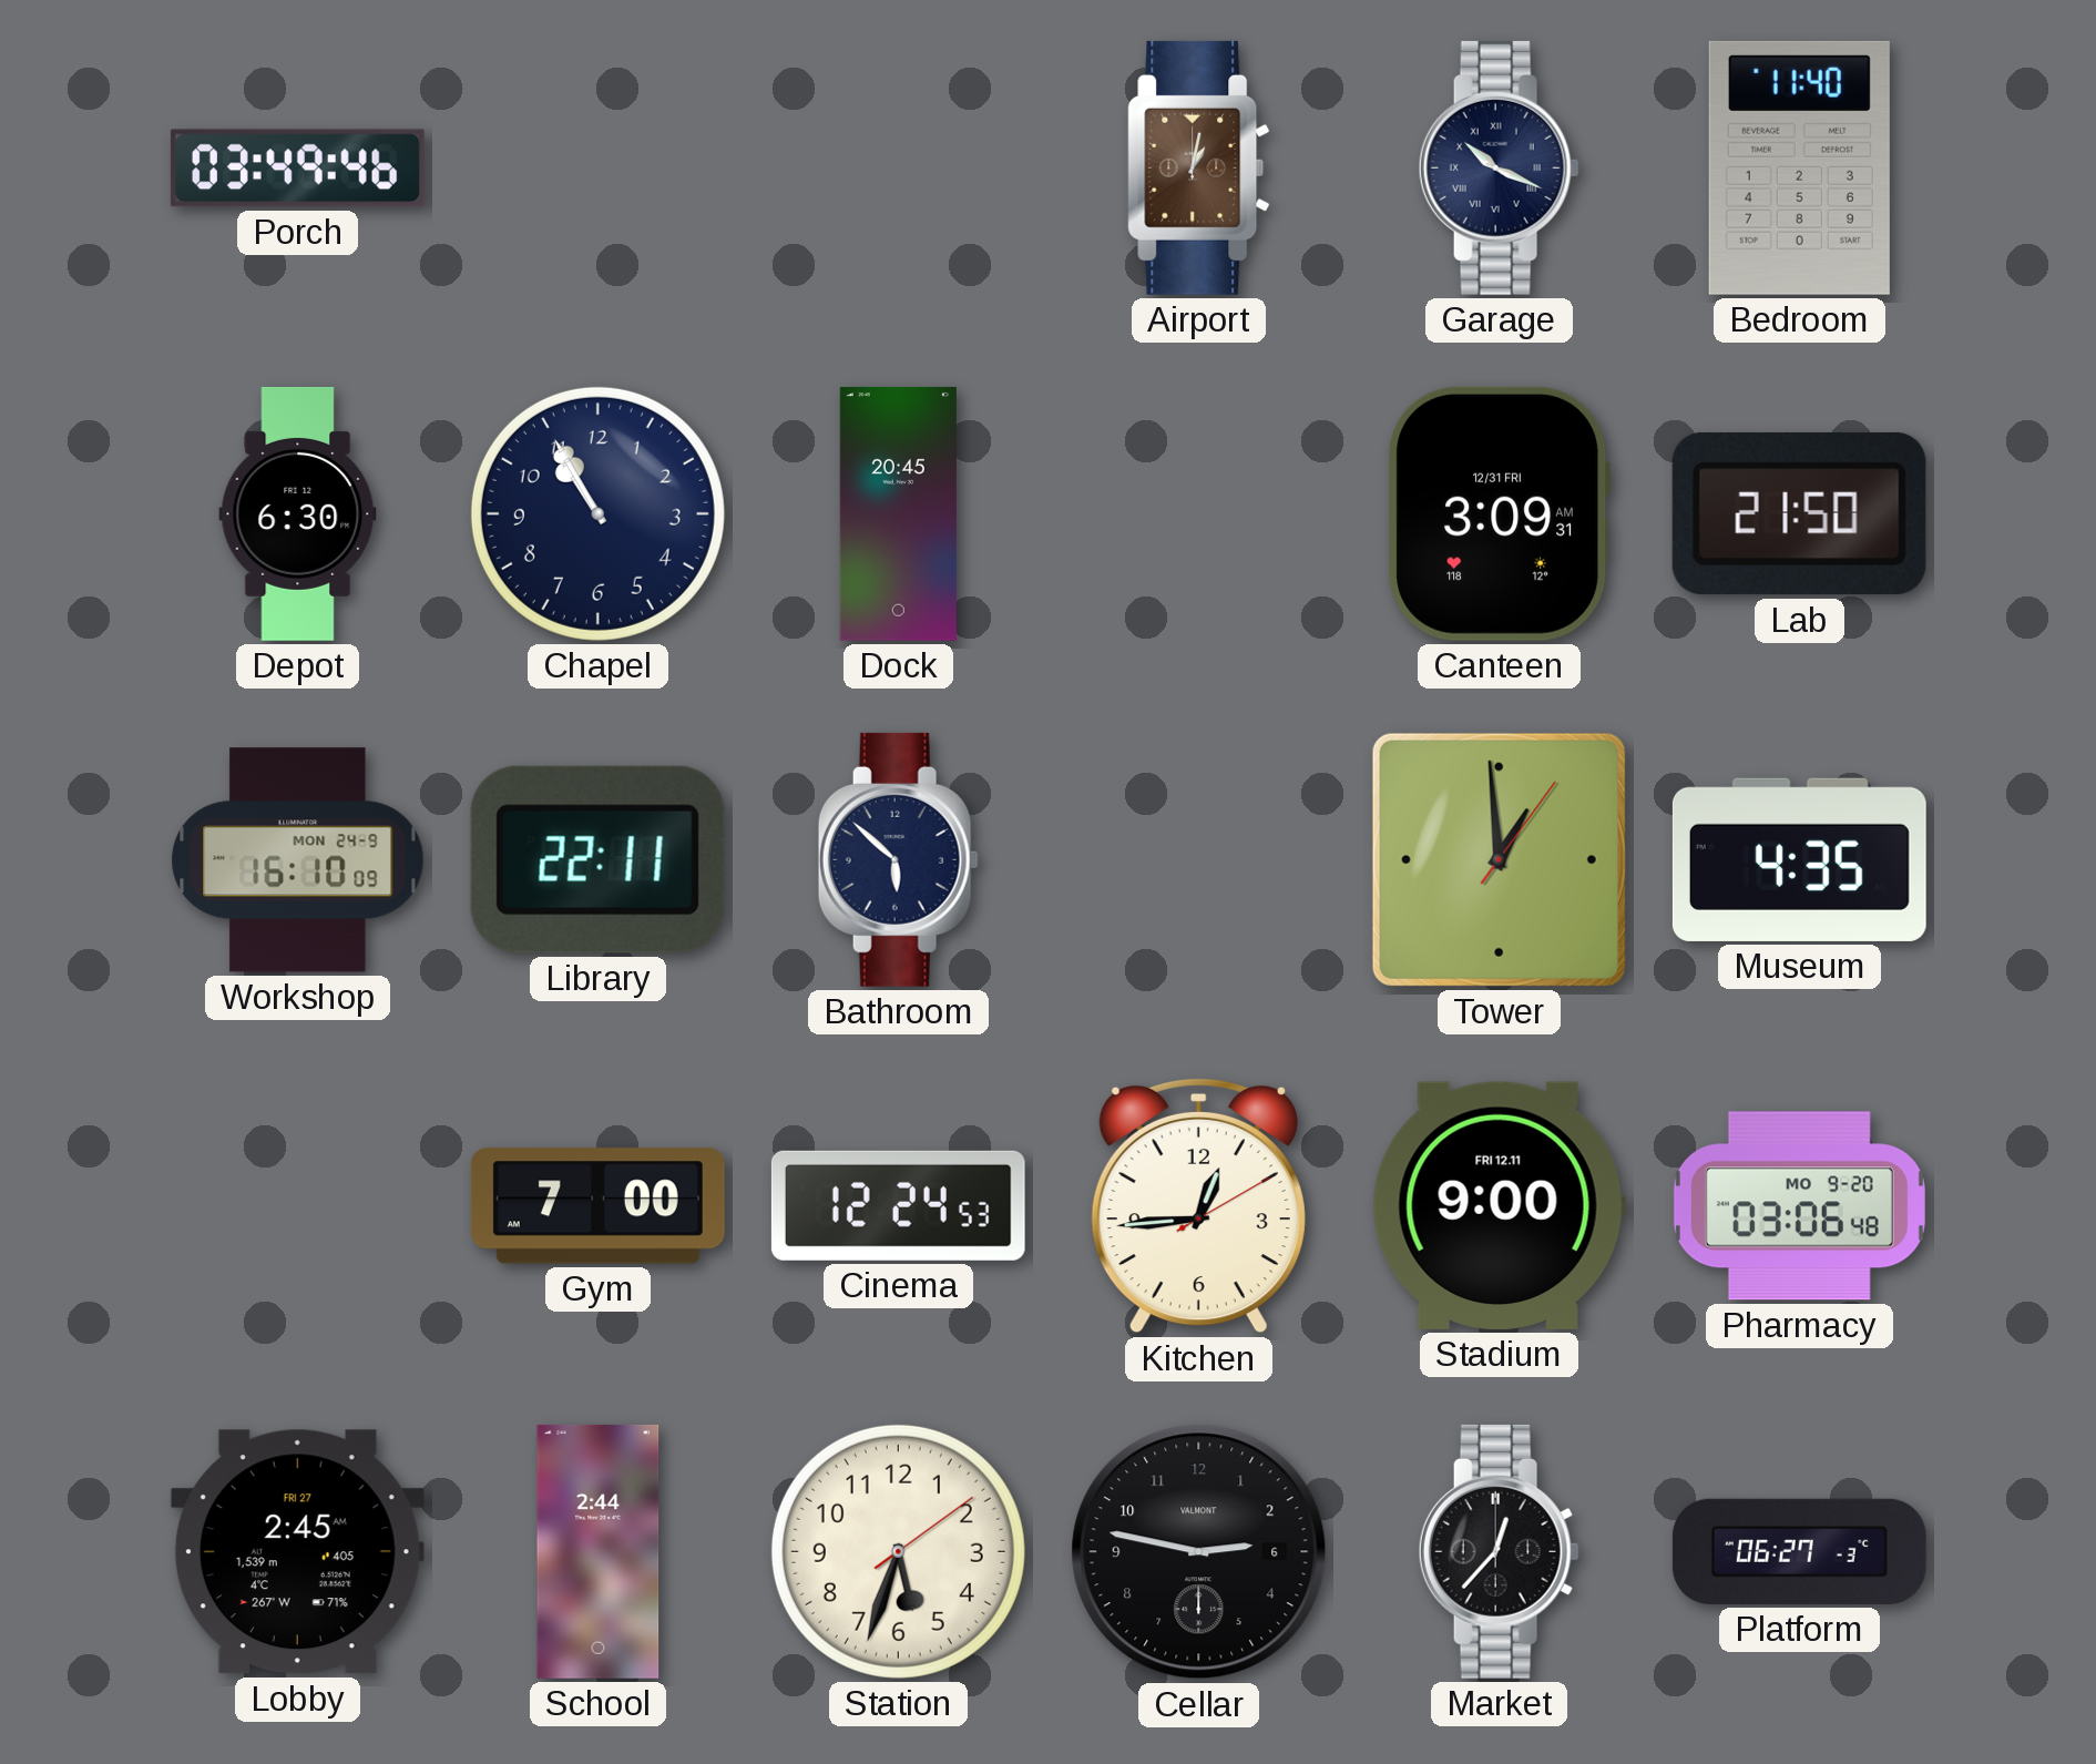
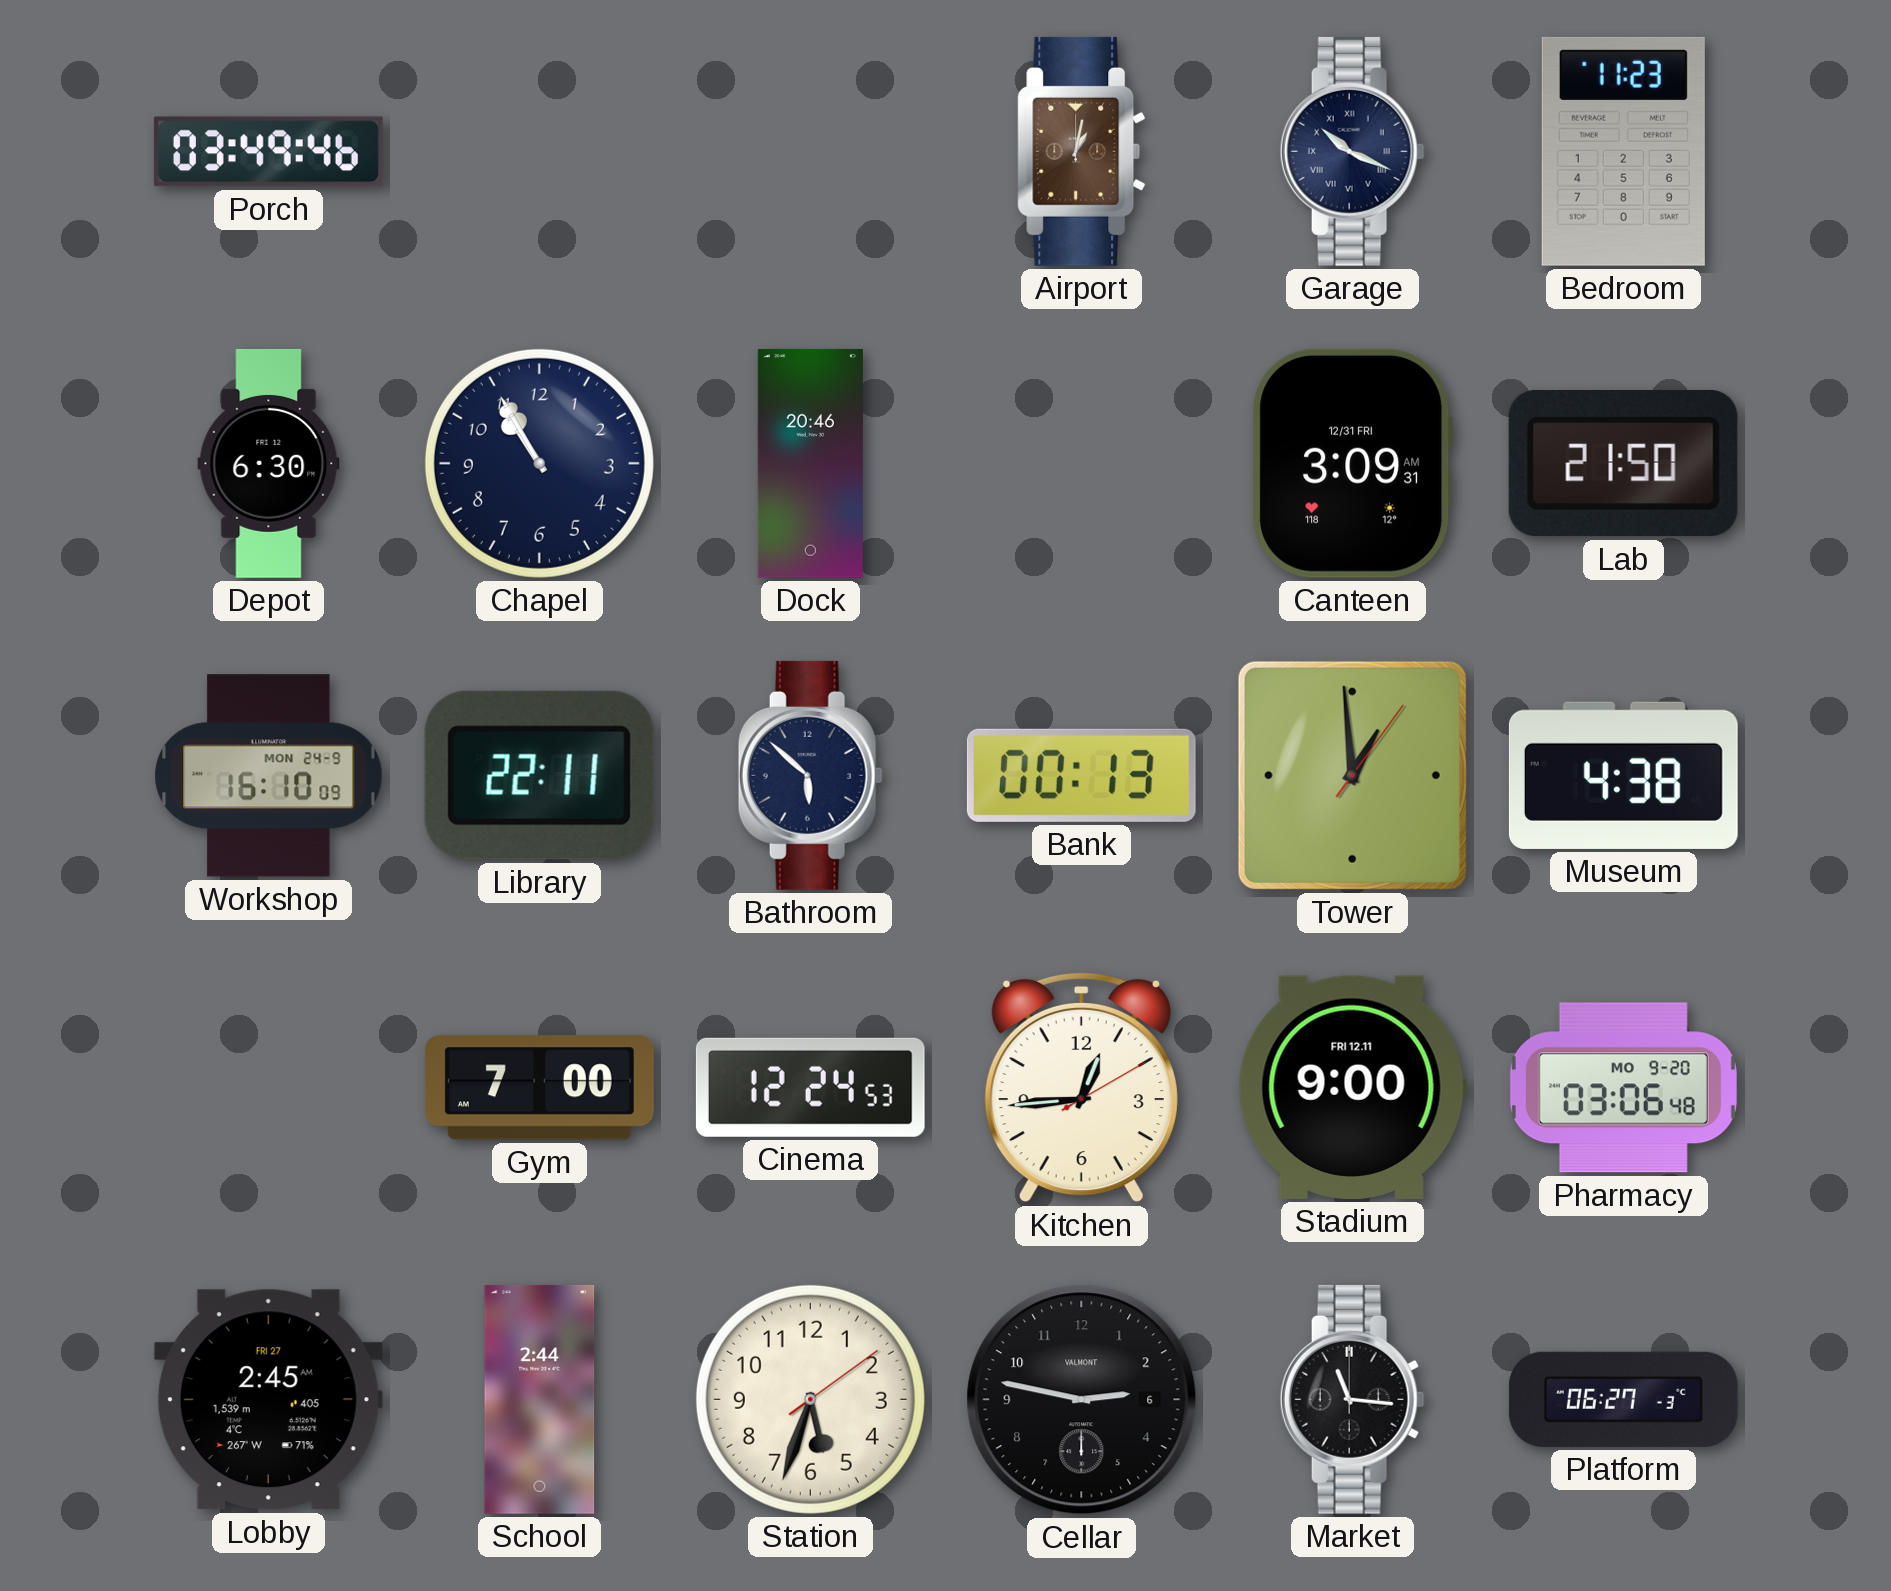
Bedroom: 11:40 -> 11:23 (1623, 151)
Dock: 20:45 -> 20:46 (810, 463)
Bank: none -> 00:13 (1081, 775)
Museum: 4:35 -> 4:38 (1623, 775)
Market: 12:37 -> 11:16 (1352, 1399)
